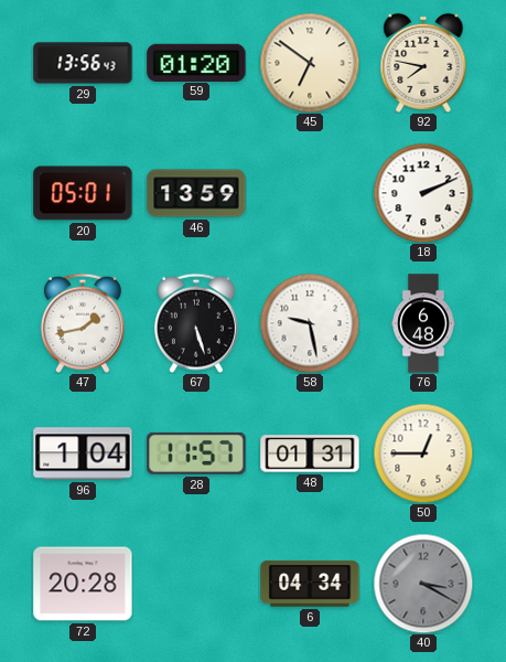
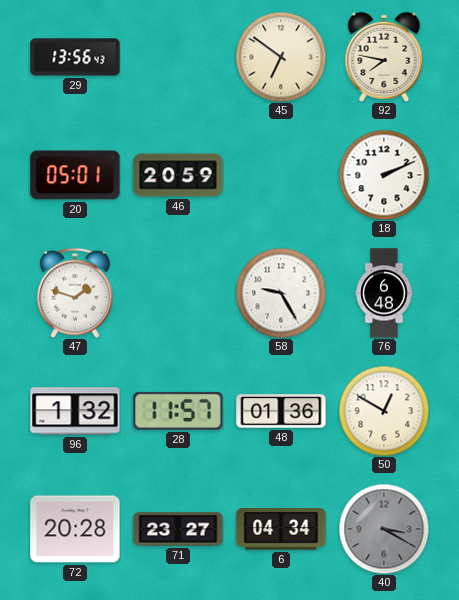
59: 01:20 -> none (196, 62)
46: 13:59 -> 20:59 (178, 175)
47: 1:43 -> 1:48 (75, 293)
67: 5:27 -> none (196, 323)
58: 9:28 -> 9:25 (281, 293)
96: 1:04 -> 1:32 (75, 411)
48: 01:31 -> 01:36 (281, 411)
50: 12:45 -> 12:50 (384, 411)
71: none -> 23:27 (178, 529)
